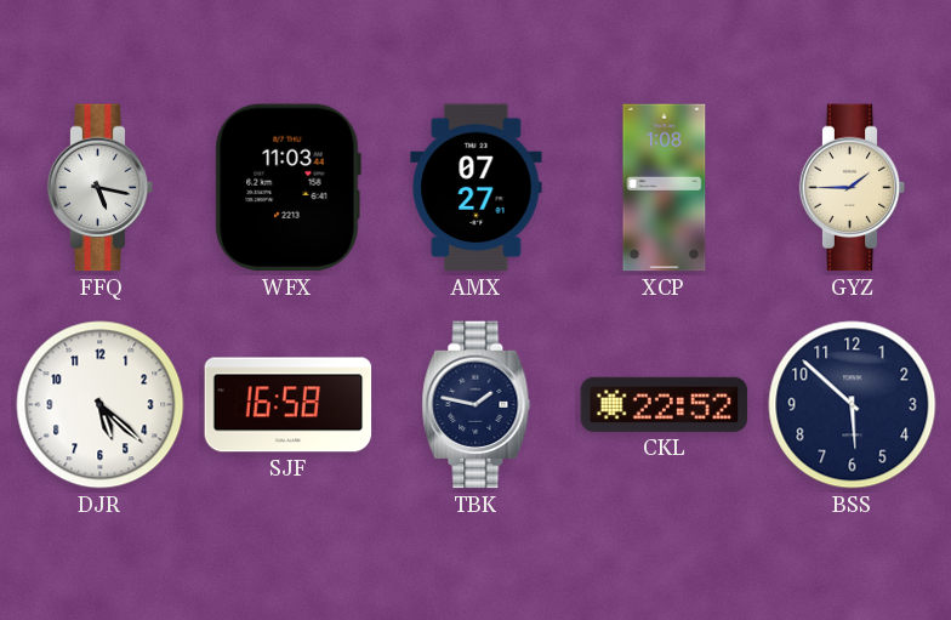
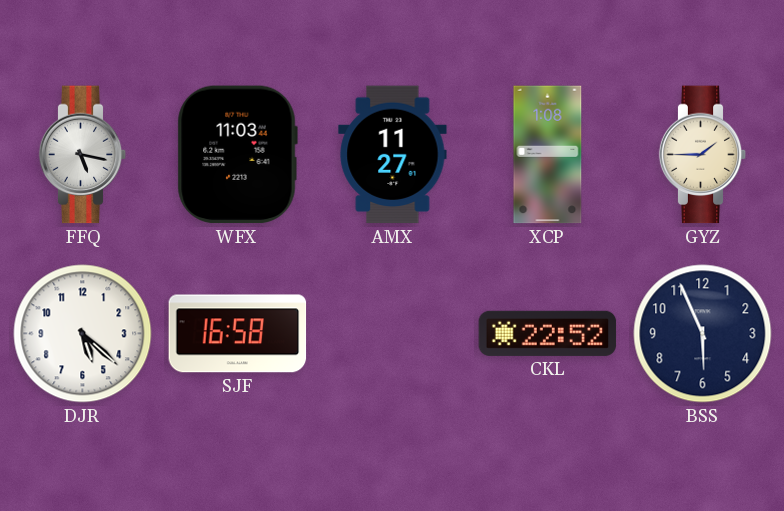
AMX: 07:27 -> 11:27 (393, 155)
TBK: 1:47 -> none (477, 405)
BSS: 5:52 -> 5:56 (703, 334)
